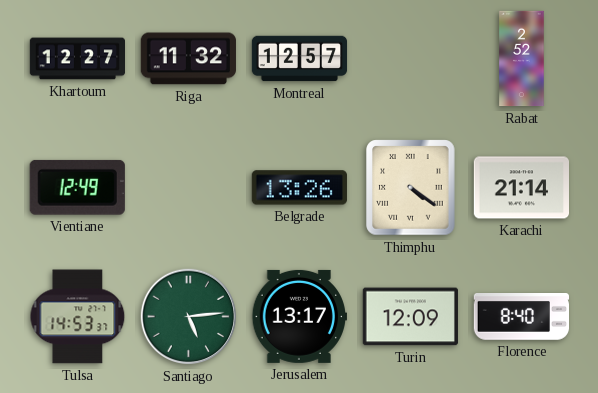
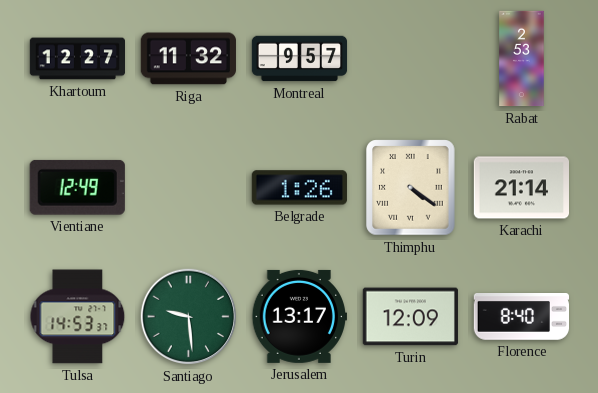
Montreal: 12:57 -> 9:57 (300, 59)
Rabat: 2:52 -> 2:53 (522, 59)
Belgrade: 13:26 -> 1:26 (299, 188)
Santiago: 5:14 -> 9:29 (189, 317)
